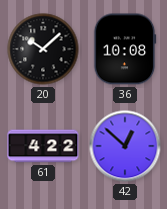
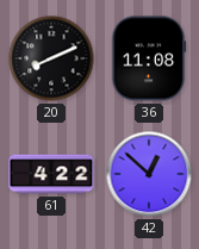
20: 10:08 -> 8:11 (51, 58)
36: 10:08 -> 11:08 (149, 58)
